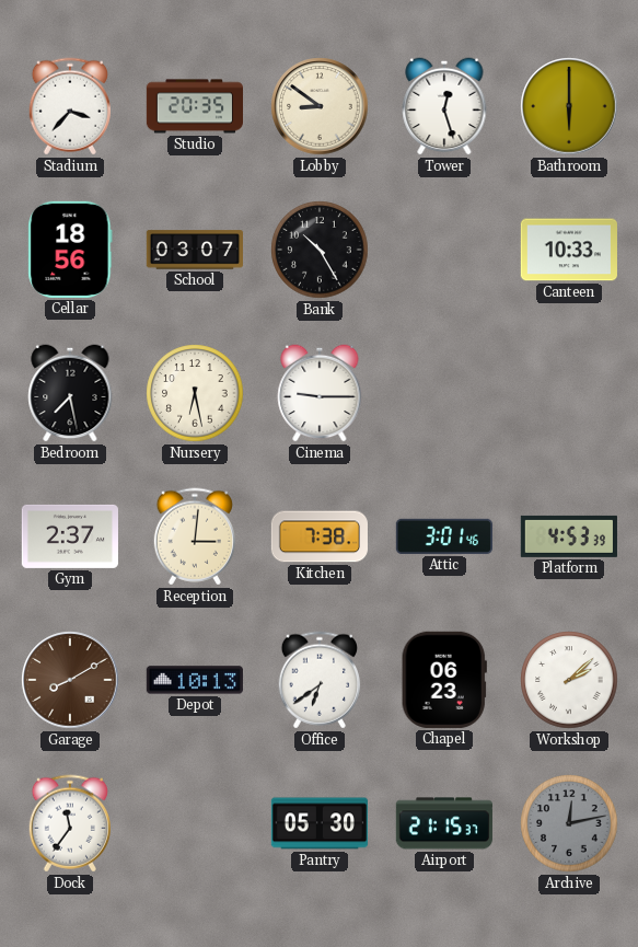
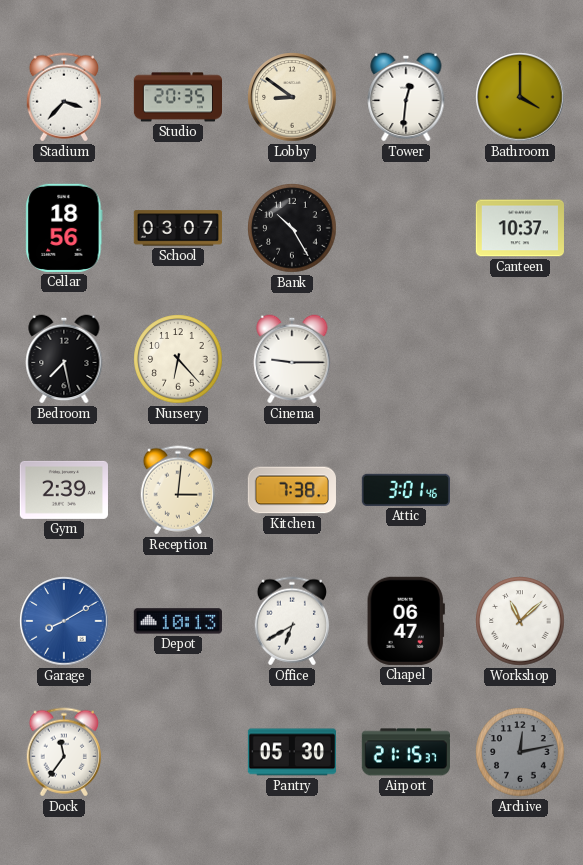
Tower: 12:27 -> 12:31 (406, 97)
Bathroom: 6:00 -> 4:00 (520, 97)
Canteen: 10:33 -> 10:37 (520, 228)
Nursery: 6:28 -> 6:23 (178, 359)
Gym: 2:37 -> 2:39 (64, 490)
Platform: 4:53 -> none (569, 536)
Garage dial: brown -> blue (64, 621)
Office: 6:39 -> 6:40 (291, 621)
Chapel: 06:23 -> 06:47 (406, 621)
Workshop: 2:08 -> 11:08 (520, 621)
